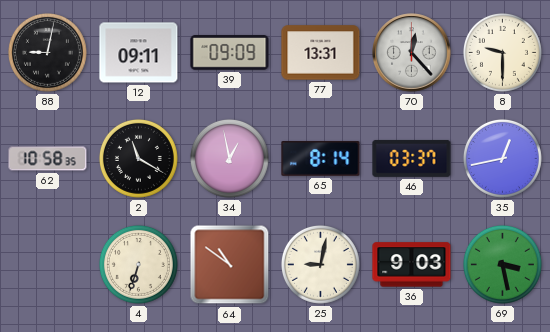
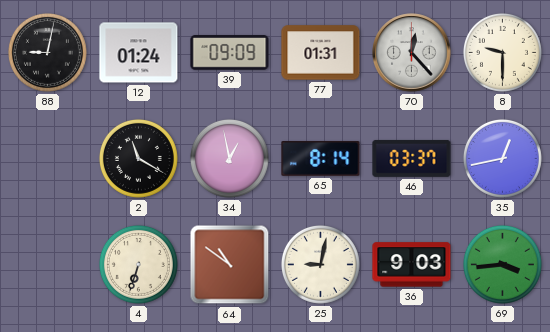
12: 09:11 -> 01:24 (139, 53)
77: 13:31 -> 01:31 (321, 53)
62: 10:58 -> none (48, 159)
69: 3:28 -> 3:44 (502, 264)
